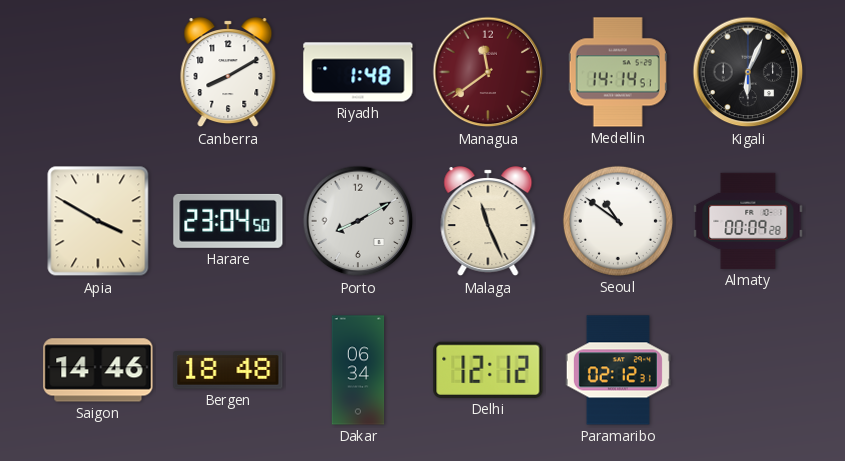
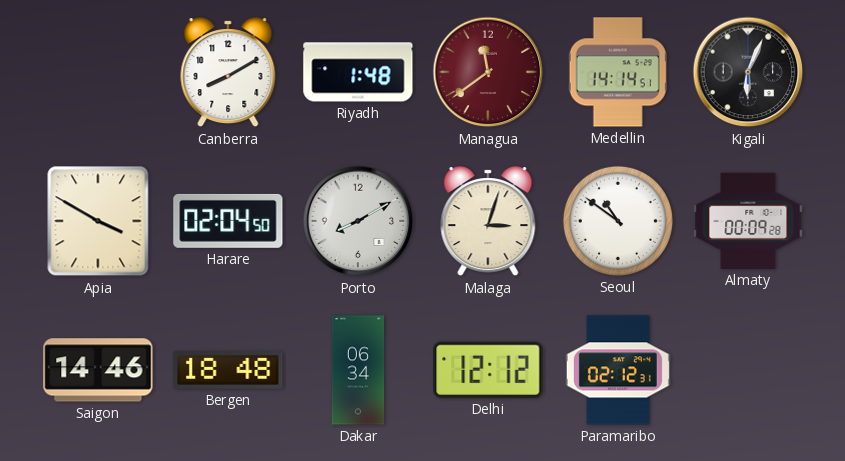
Harare: 23:04 -> 02:04 (228, 221)
Malaga: 11:26 -> 3:03 (488, 222)
